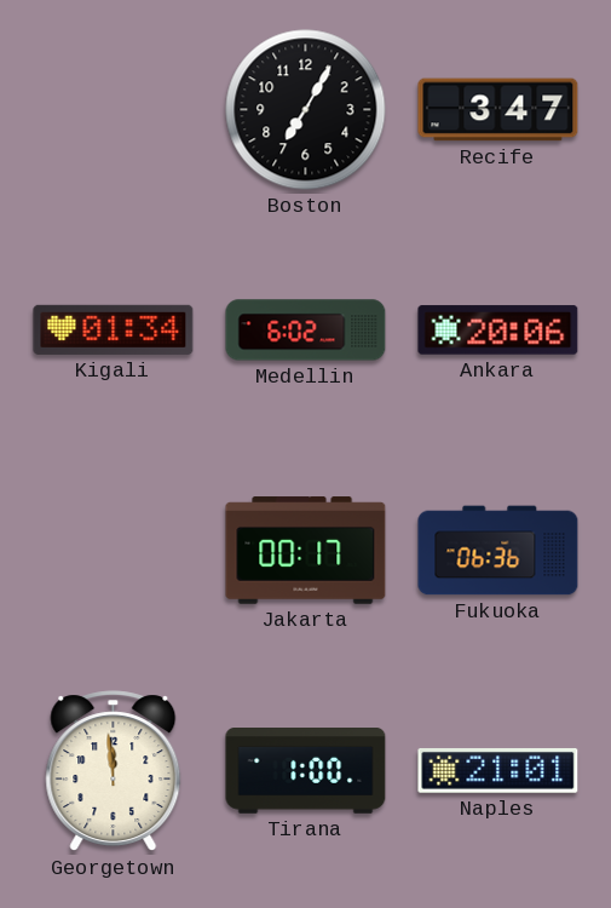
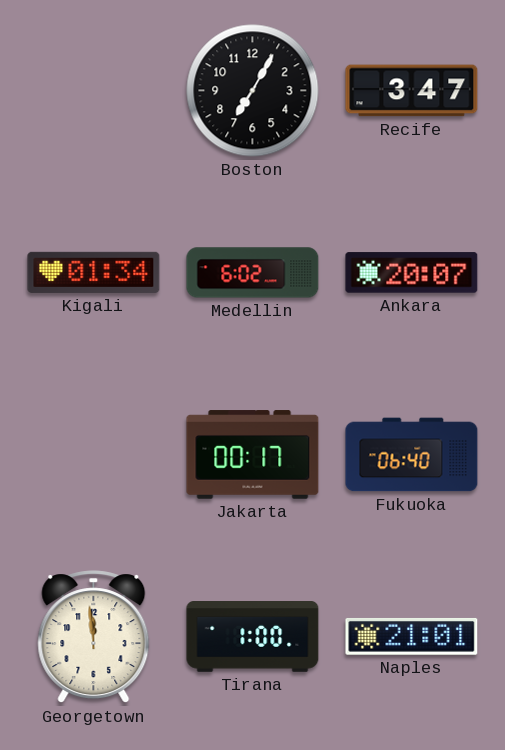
Ankara: 20:06 -> 20:07 (412, 273)
Fukuoka: 06:36 -> 06:40 (412, 455)
